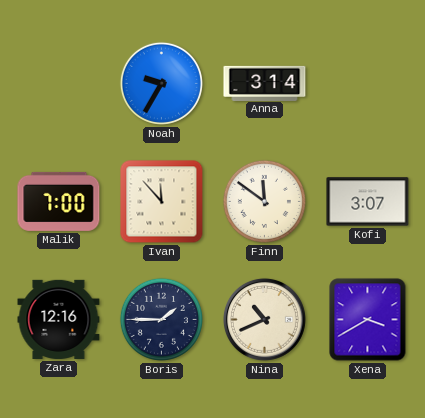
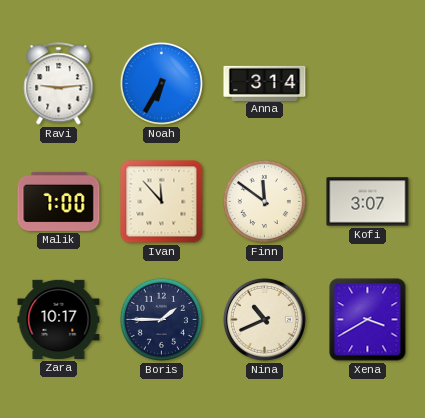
Ravi: none -> 9:14 (59, 84)
Noah: 9:35 -> 6:35 (161, 83)
Zara: 12:16 -> 10:17 (59, 319)
